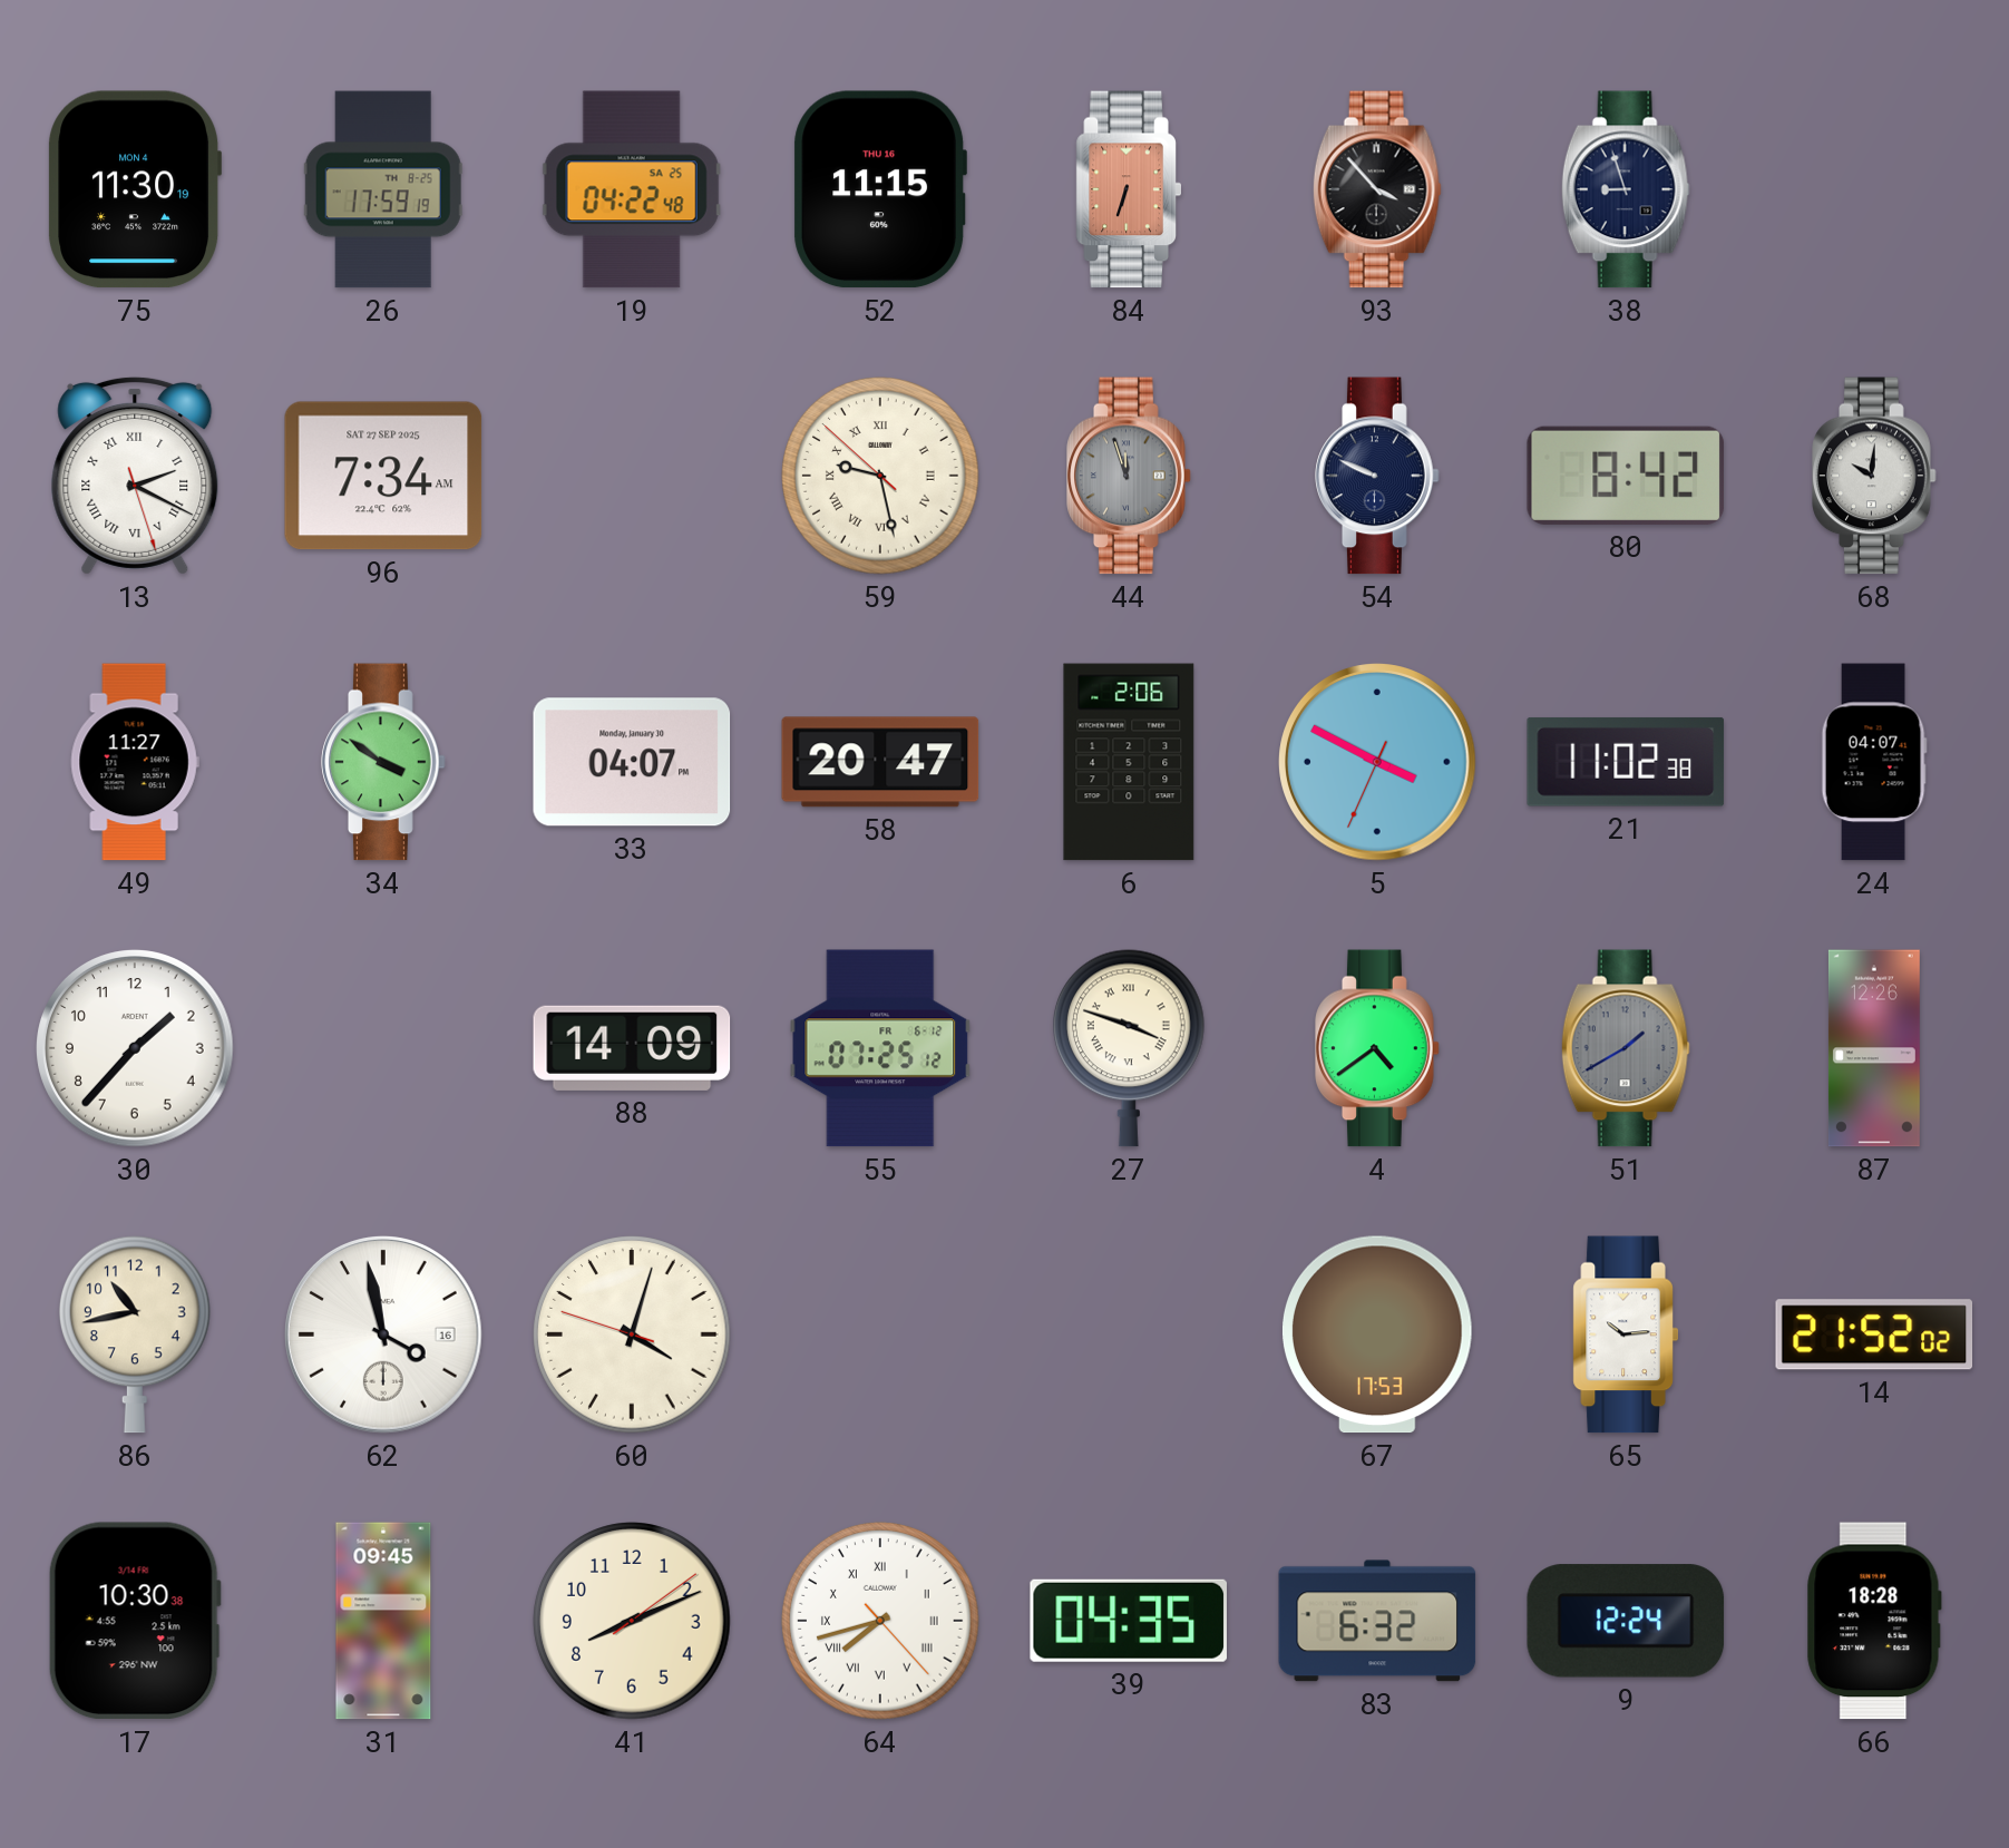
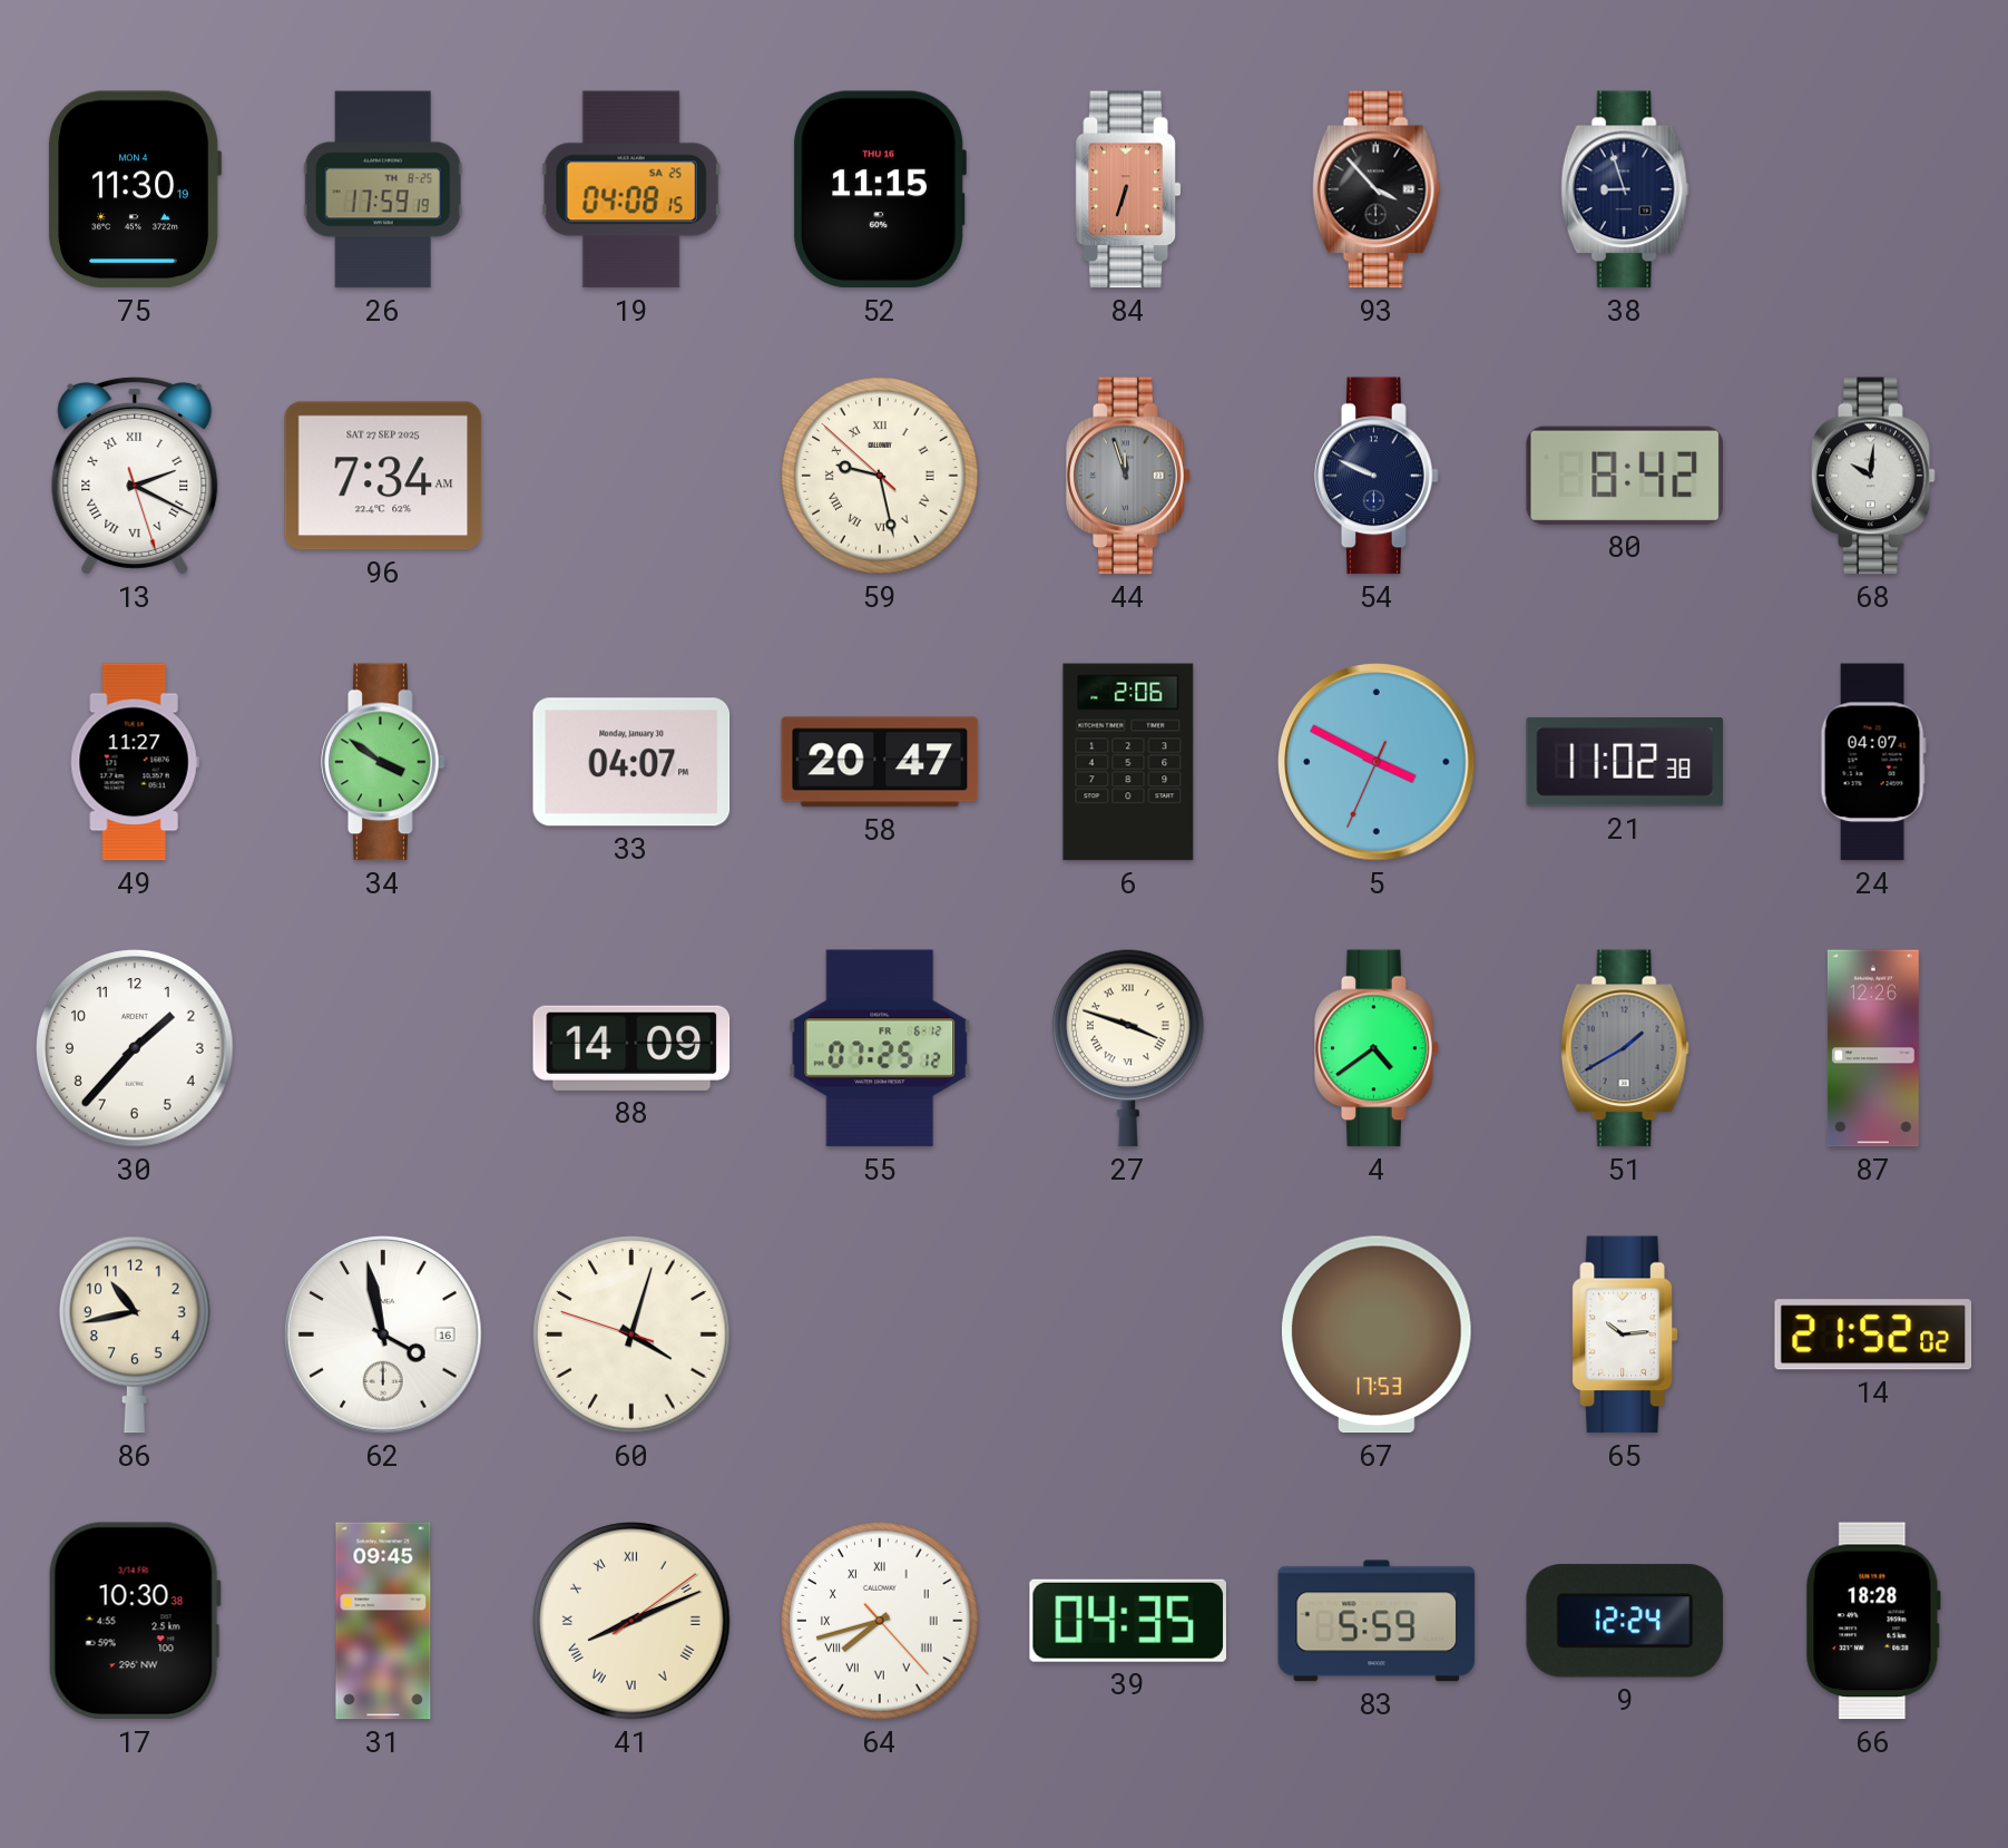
19: 04:22 -> 04:08 (631, 189)
41 numerals: Arabic -> Roman (631, 1621)
83: 6:32 -> 5:59 (1377, 1621)
